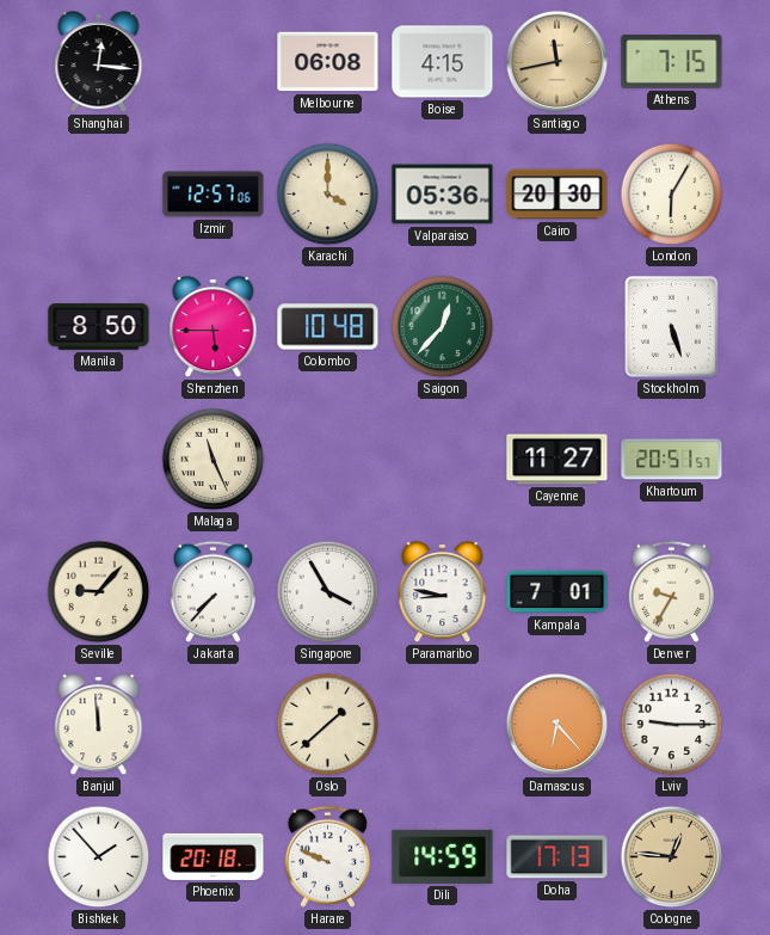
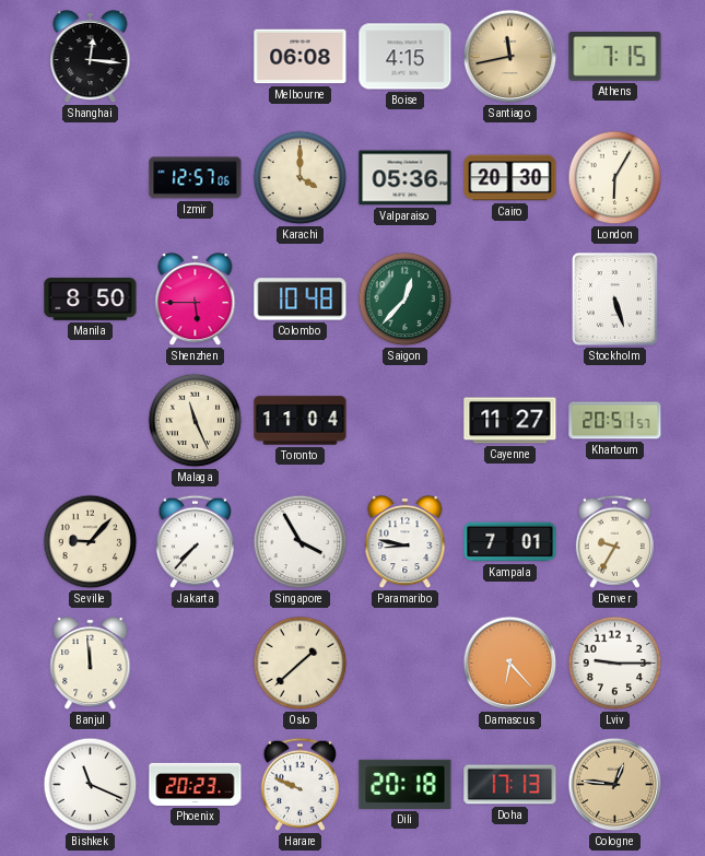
Toronto: none -> 11:04 (301, 421)
Bishkek: 1:53 -> 11:19 (91, 785)
Phoenix: 20:18 -> 20:23 (196, 784)
Dili: 14:59 -> 20:18 (406, 784)
